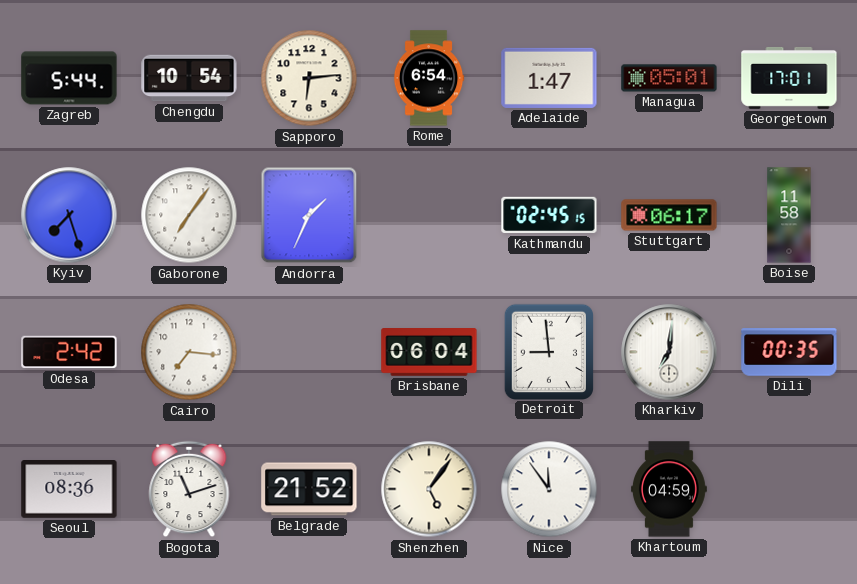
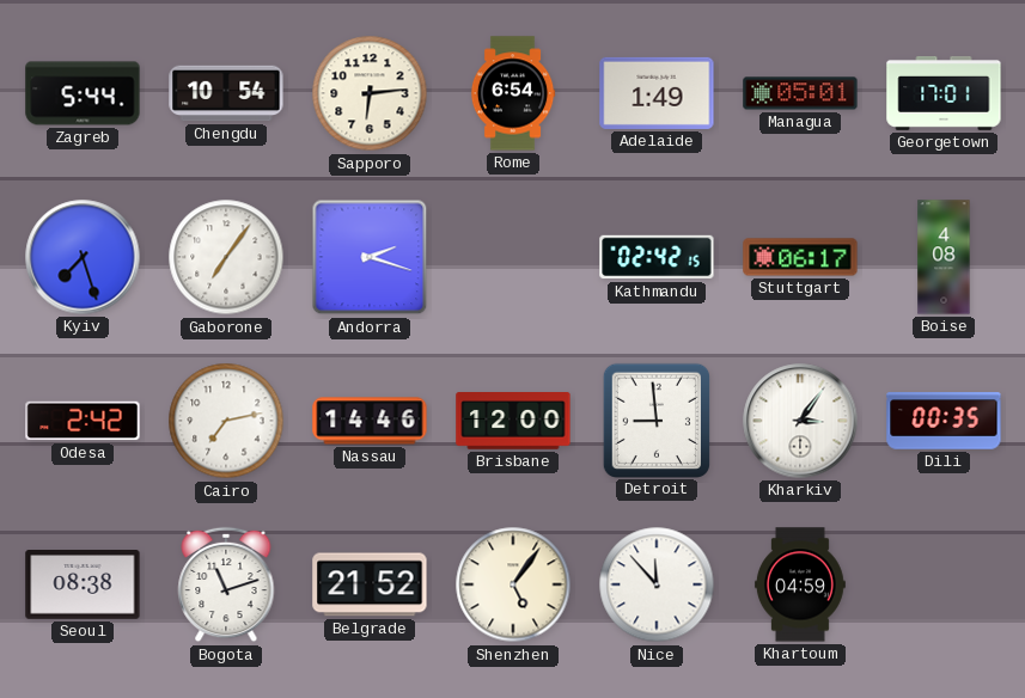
Adelaide: 1:47 -> 1:49 (657, 93)
Andorra: 1:34 -> 2:18 (370, 257)
Kathmandu: 02:45 -> 02:42 (657, 257)
Boise: 11:58 -> 4:08 (944, 257)
Cairo: 7:16 -> 7:13 (226, 421)
Nassau: none -> 14:46 (370, 421)
Brisbane: 06:04 -> 12:00 (513, 422)
Kharkiv: 7:01 -> 3:06 (800, 421)
Seoul: 08:36 -> 08:38 (83, 586)
Nice: 11:54 -> 11:53 (657, 584)
